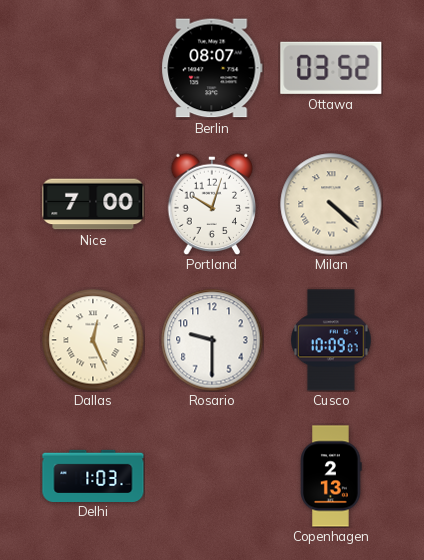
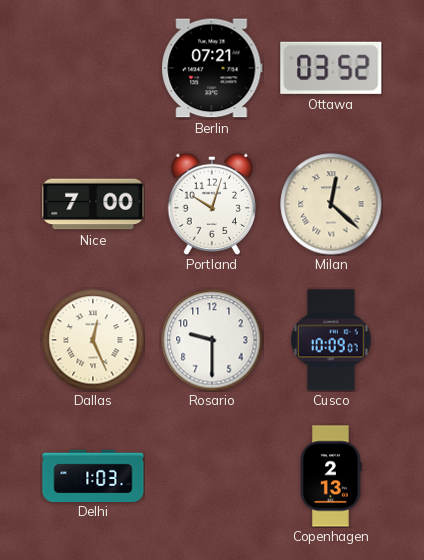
Berlin: 08:07 -> 07:21 (212, 68)
Milan: 4:22 -> 12:22 (331, 204)
